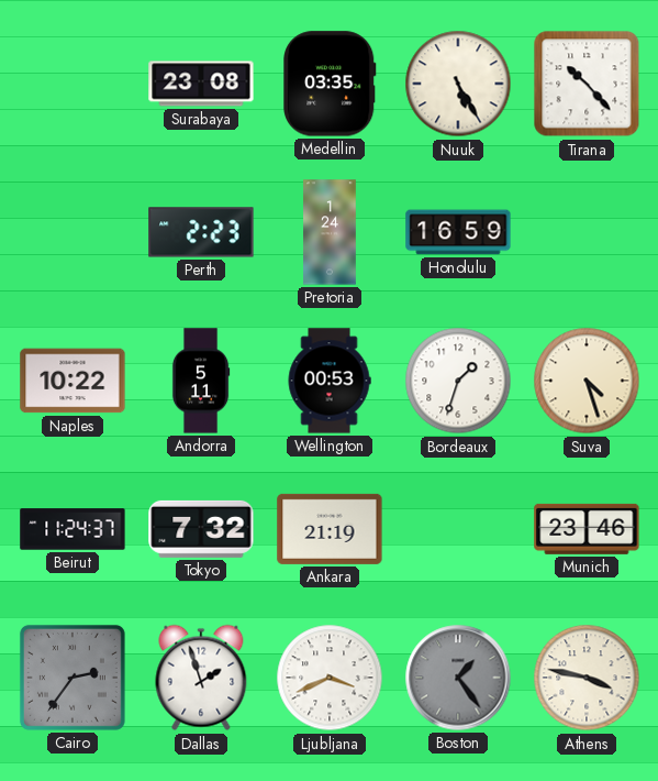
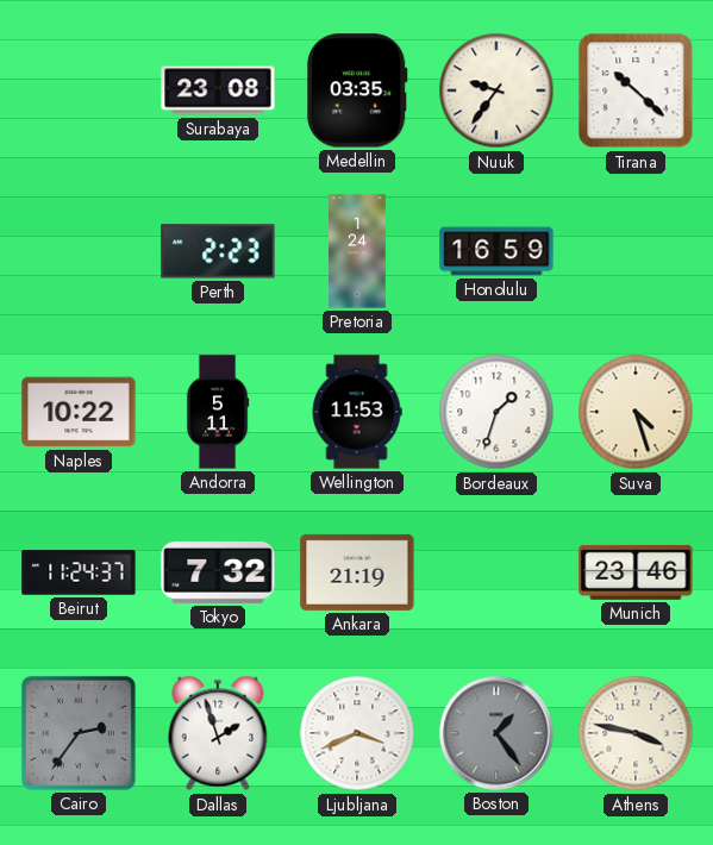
Nuuk: 5:25 -> 9:36 (496, 90)
Tirana: 10:23 -> 10:22 (636, 90)
Wellington: 00:53 -> 11:53 (357, 412)
